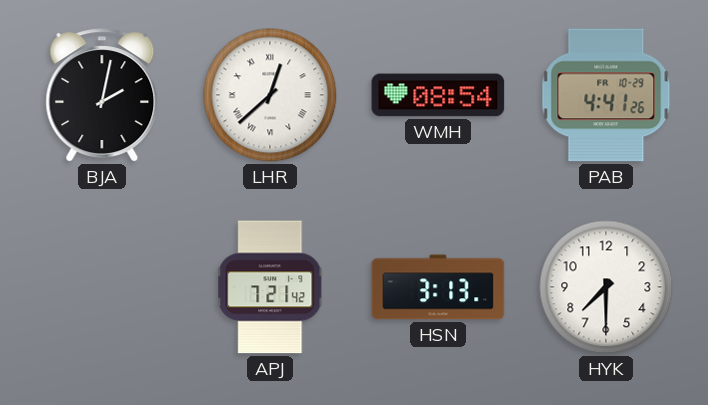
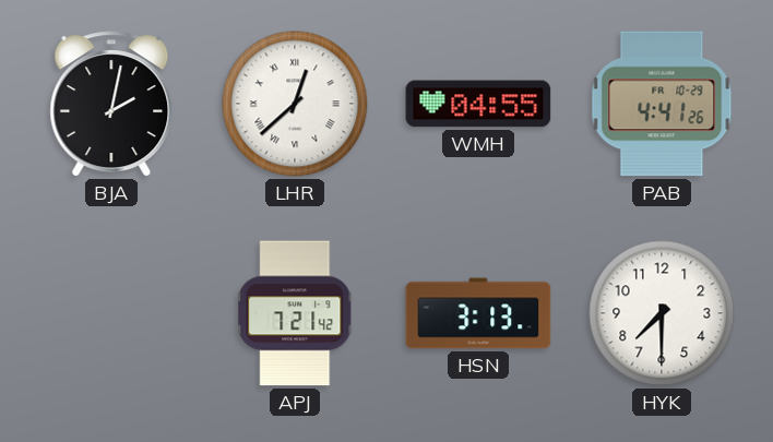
WMH: 08:54 -> 04:55 (478, 104)
